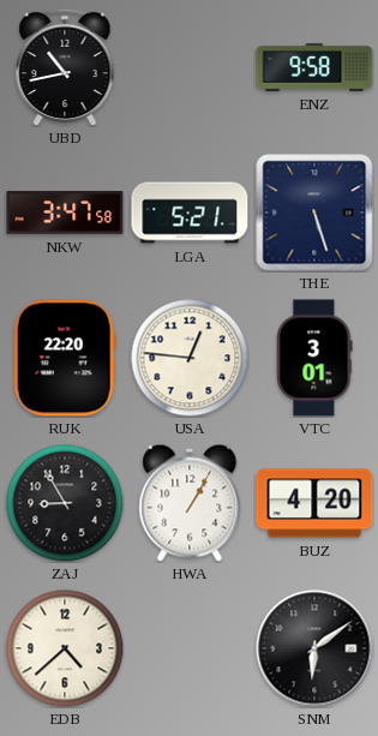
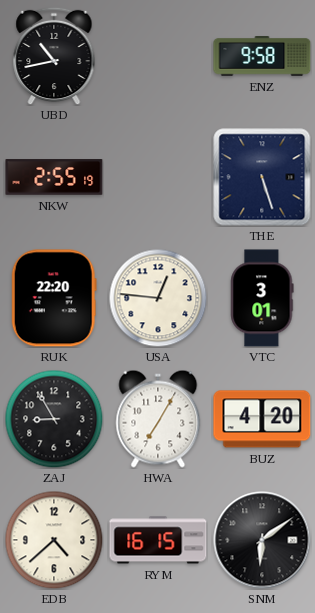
NKW: 3:47 -> 2:55 (54, 177)
LGA: 5:21 -> none (190, 213)
HWA: 1:05 -> 7:05 (158, 419)
RYM: none -> 16:15 (158, 540)
